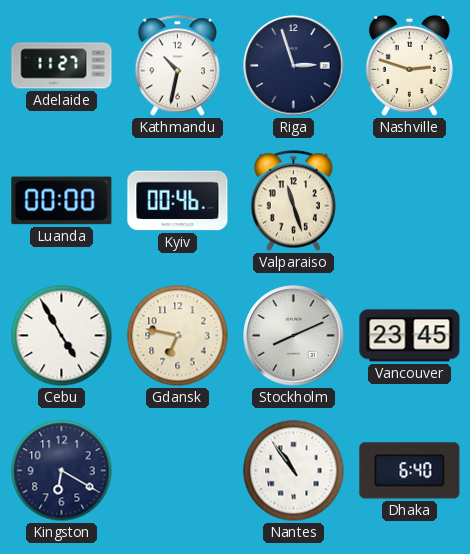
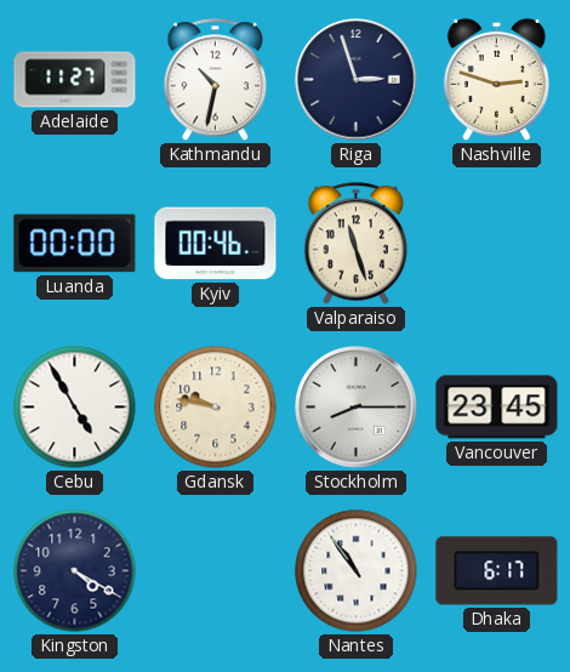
Gdansk: 6:47 -> 9:47 (216, 408)
Stockholm: 8:11 -> 8:15 (357, 408)
Kingston: 6:20 -> 4:20 (75, 571)
Dhaka: 6:40 -> 6:17 (497, 571)
